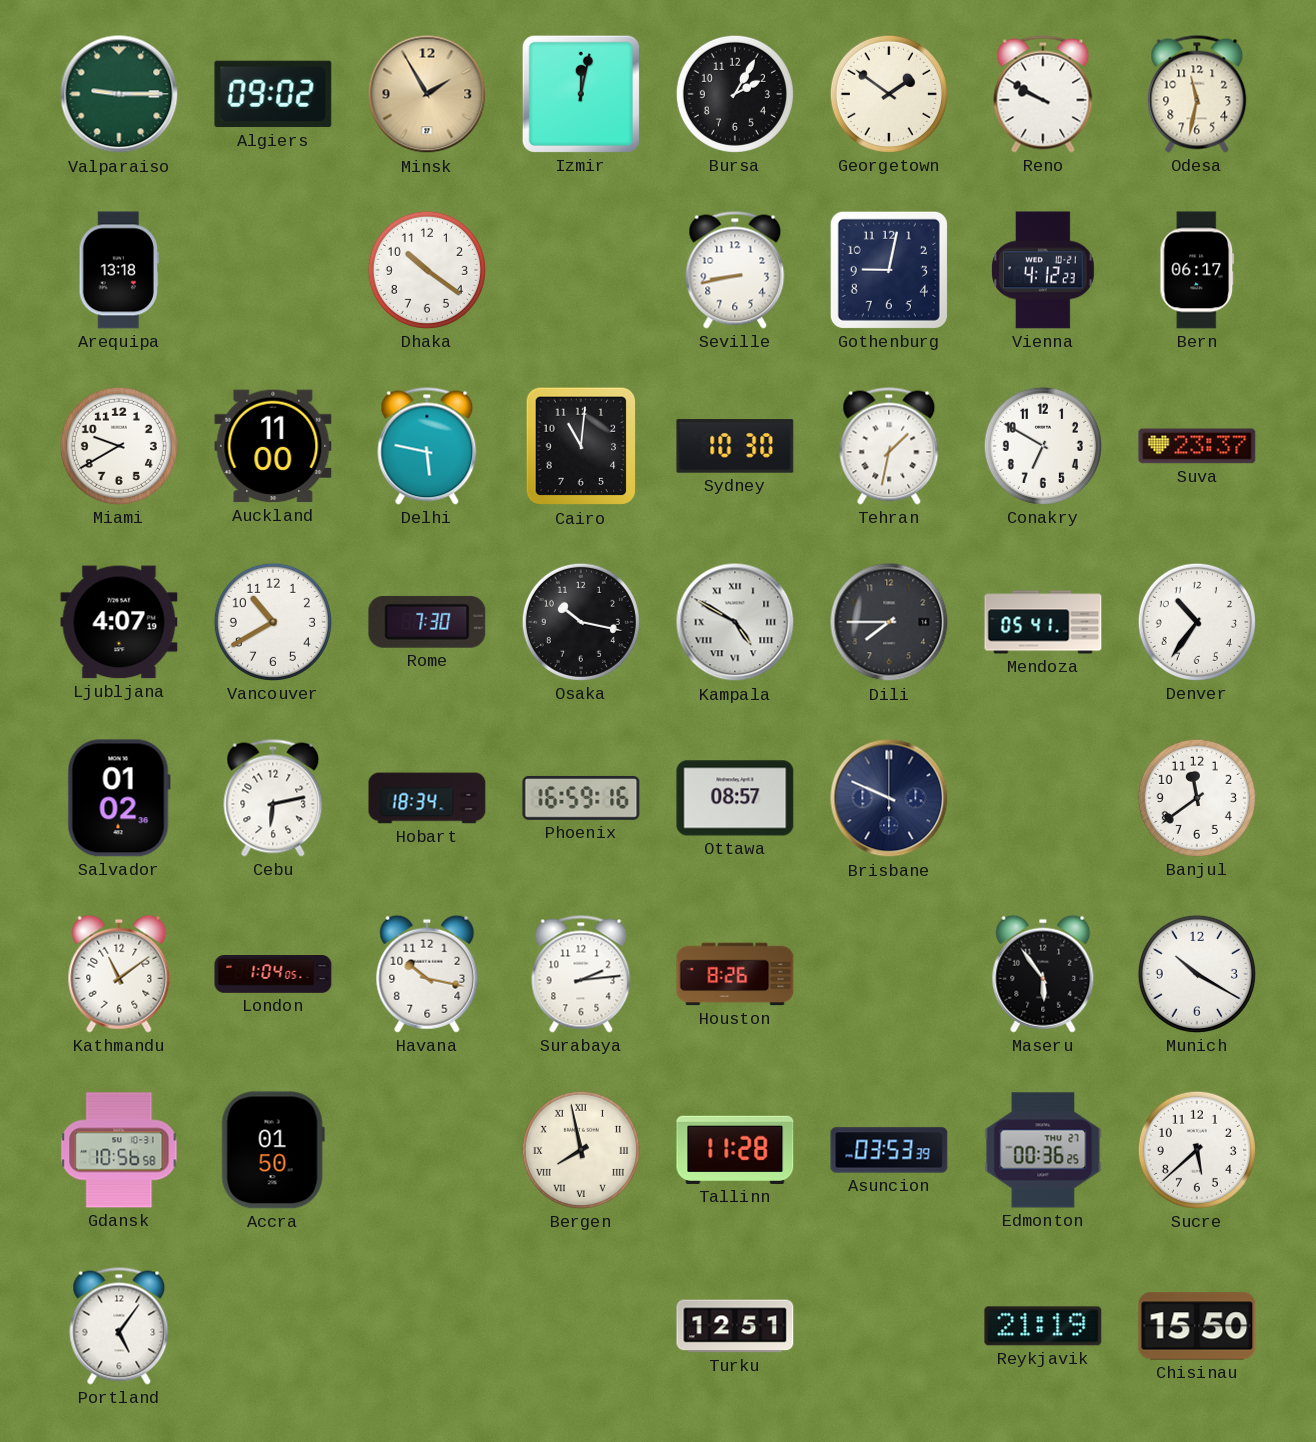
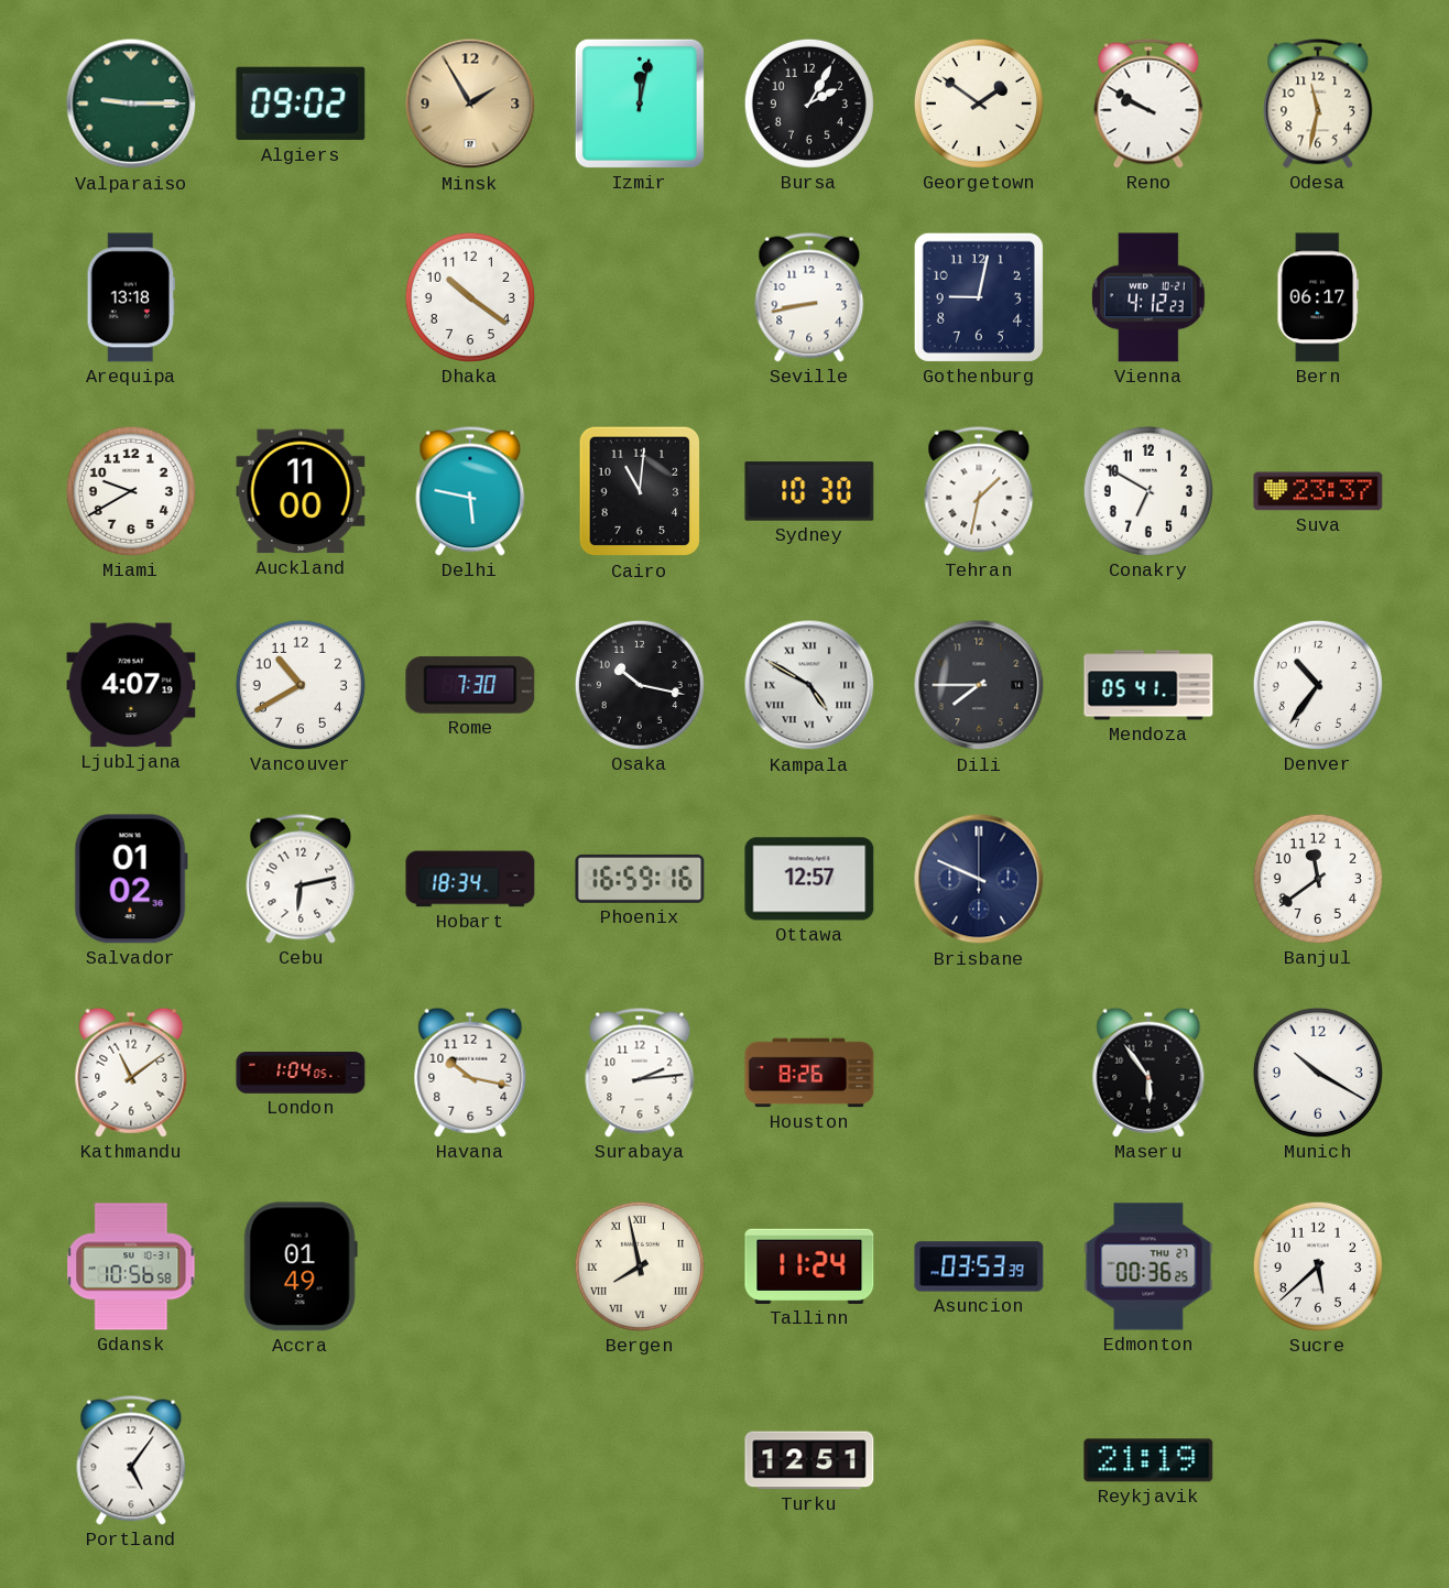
Ottawa: 08:57 -> 12:57 (809, 879)
Accra: 01:50 -> 01:49 (301, 1266)
Tallinn: 11:28 -> 11:24 (809, 1266)
Chisinau: 15:50 -> none (1197, 1326)
